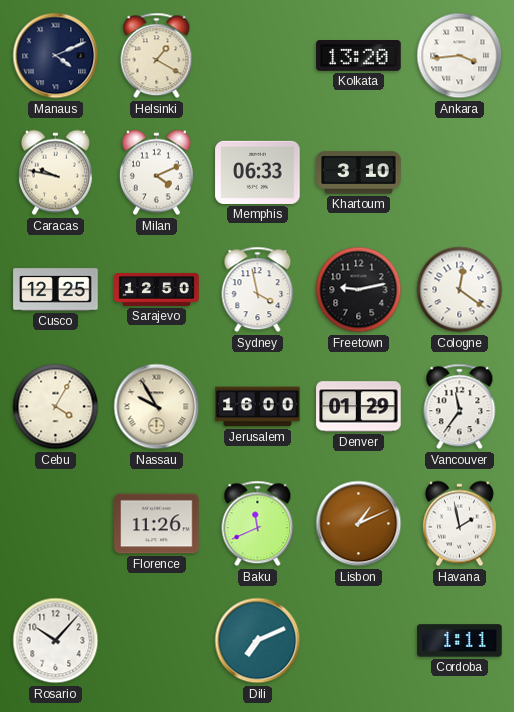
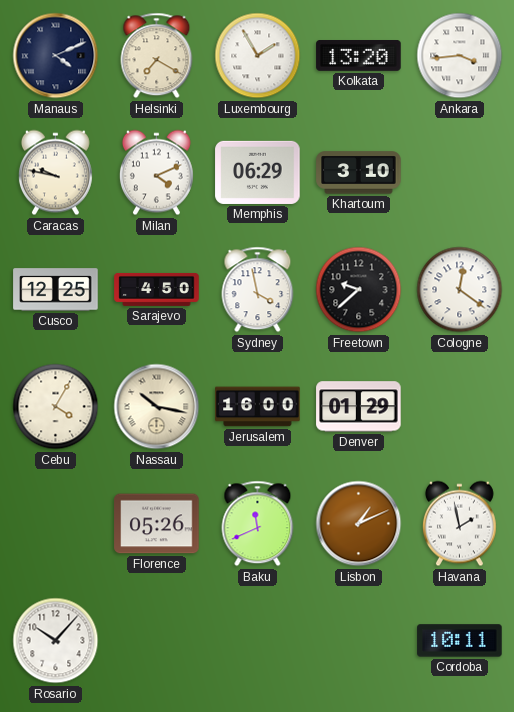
Helsinki: 1:20 -> 7:20 (157, 56)
Luxembourg: none -> 1:55 (258, 56)
Memphis: 06:33 -> 06:29 (258, 172)
Sarajevo: 12:50 -> 4:50 (157, 290)
Freetown: 9:13 -> 9:38 (359, 290)
Nassau: 9:55 -> 10:17 (157, 407)
Vancouver: 11:36 -> none (460, 407)
Florence: 11:26 -> 05:26 (157, 524)
Dili: 7:11 -> none (258, 641)
Cordoba: 1:11 -> 10:11 (460, 641)
